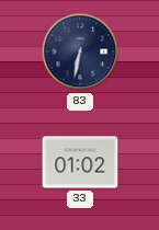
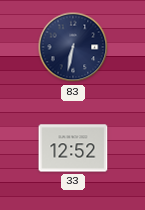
33: 01:02 -> 12:52 (73, 148)
